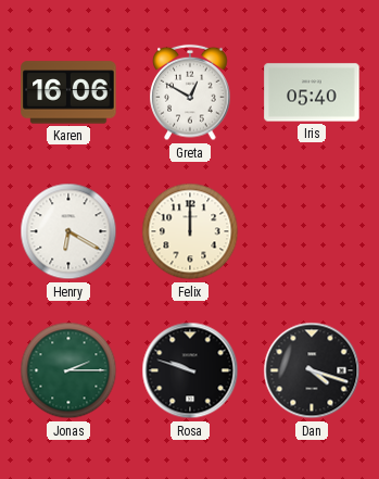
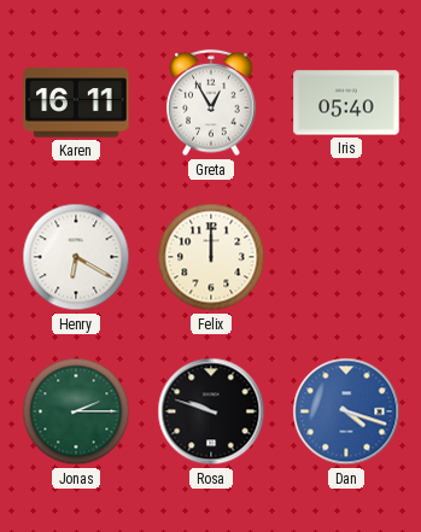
Karen: 16:06 -> 16:11 (76, 103)
Greta: 12:50 -> 12:55 (211, 103)
Dan dial: black -> blue (346, 411)
